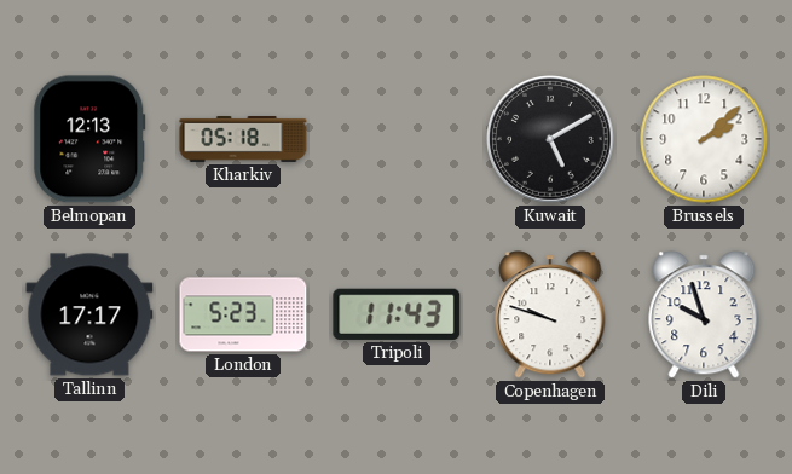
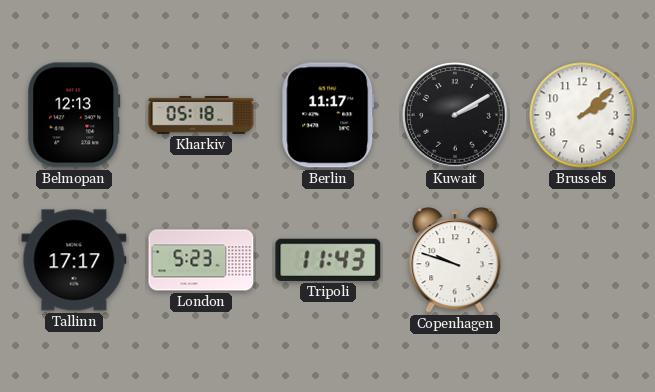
Berlin: none -> 11:17 (328, 115)
Kuwait: 5:10 -> 2:10 (455, 115)
Dili: 9:57 -> none (704, 314)
